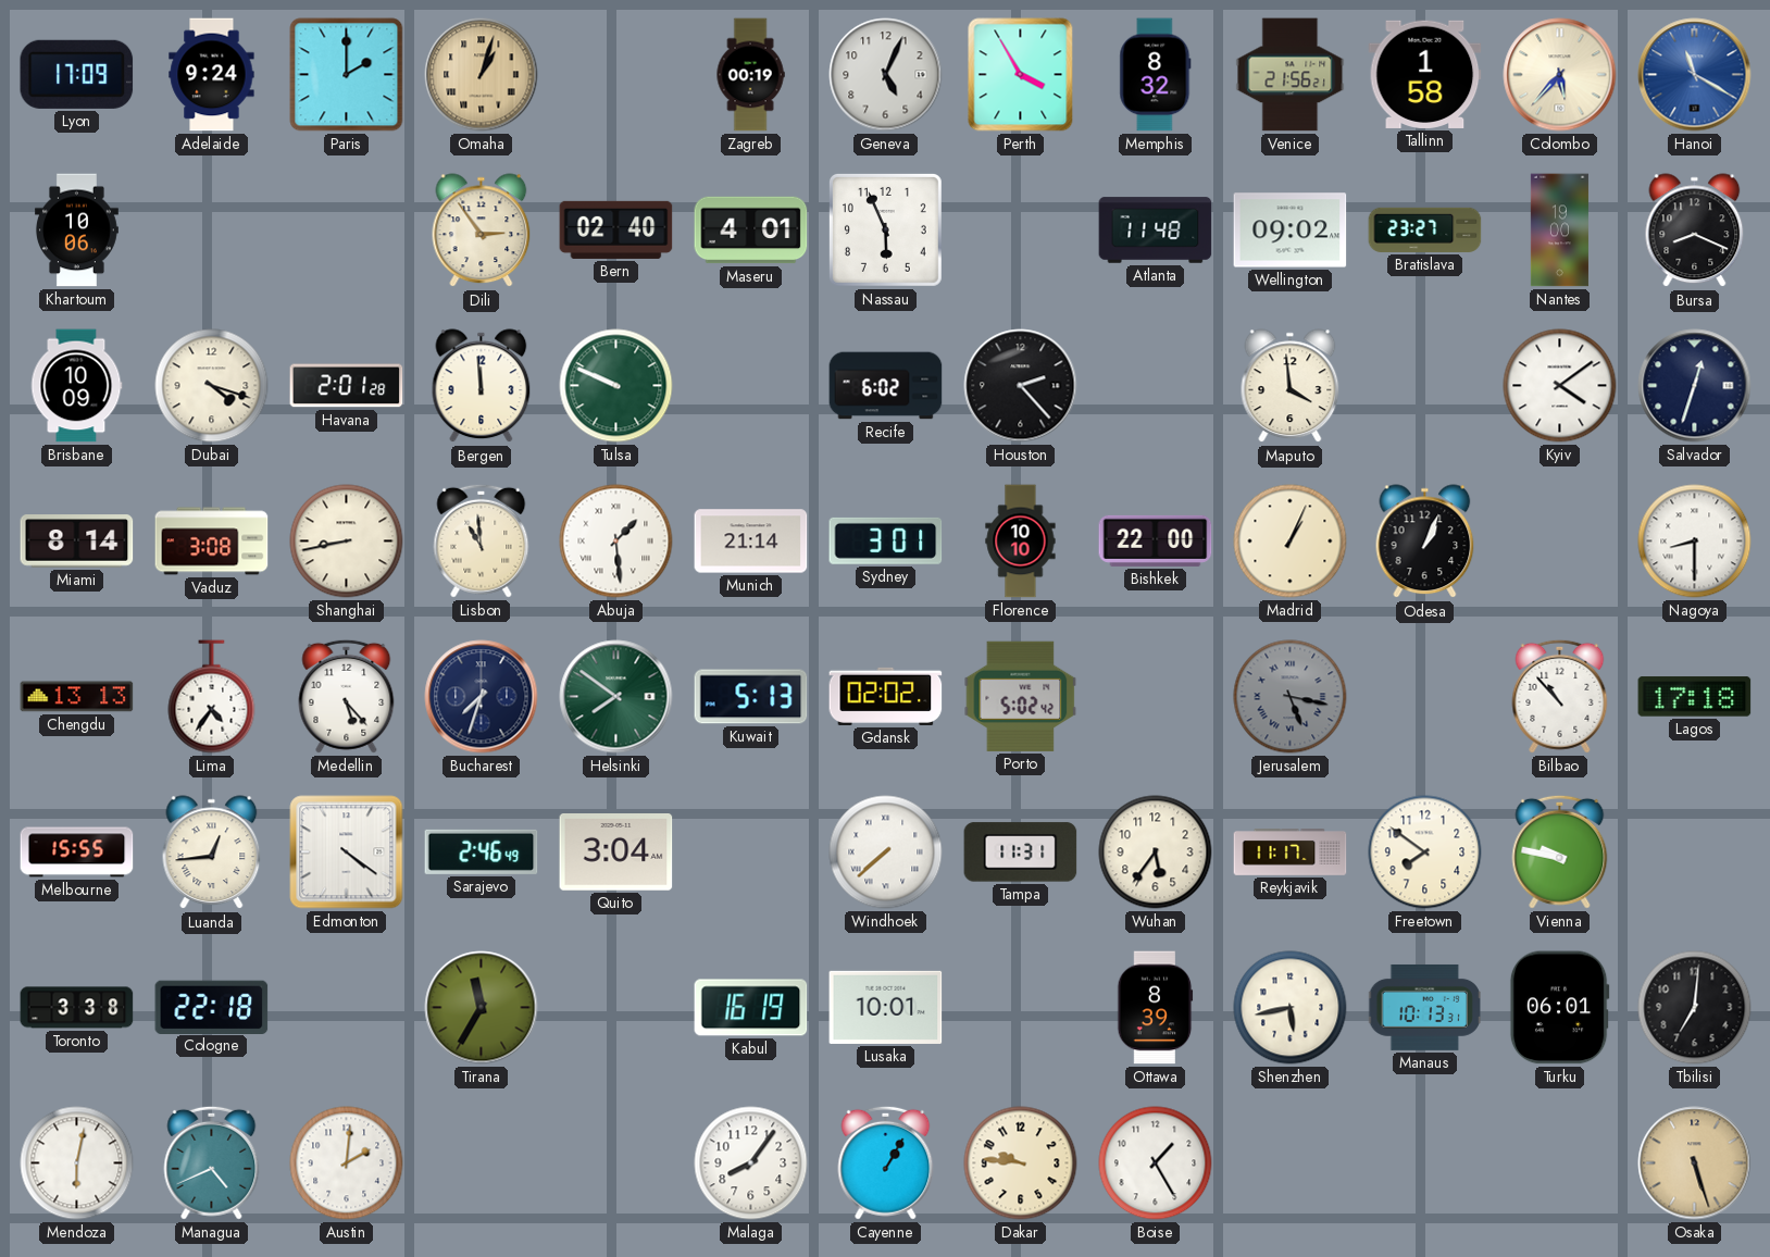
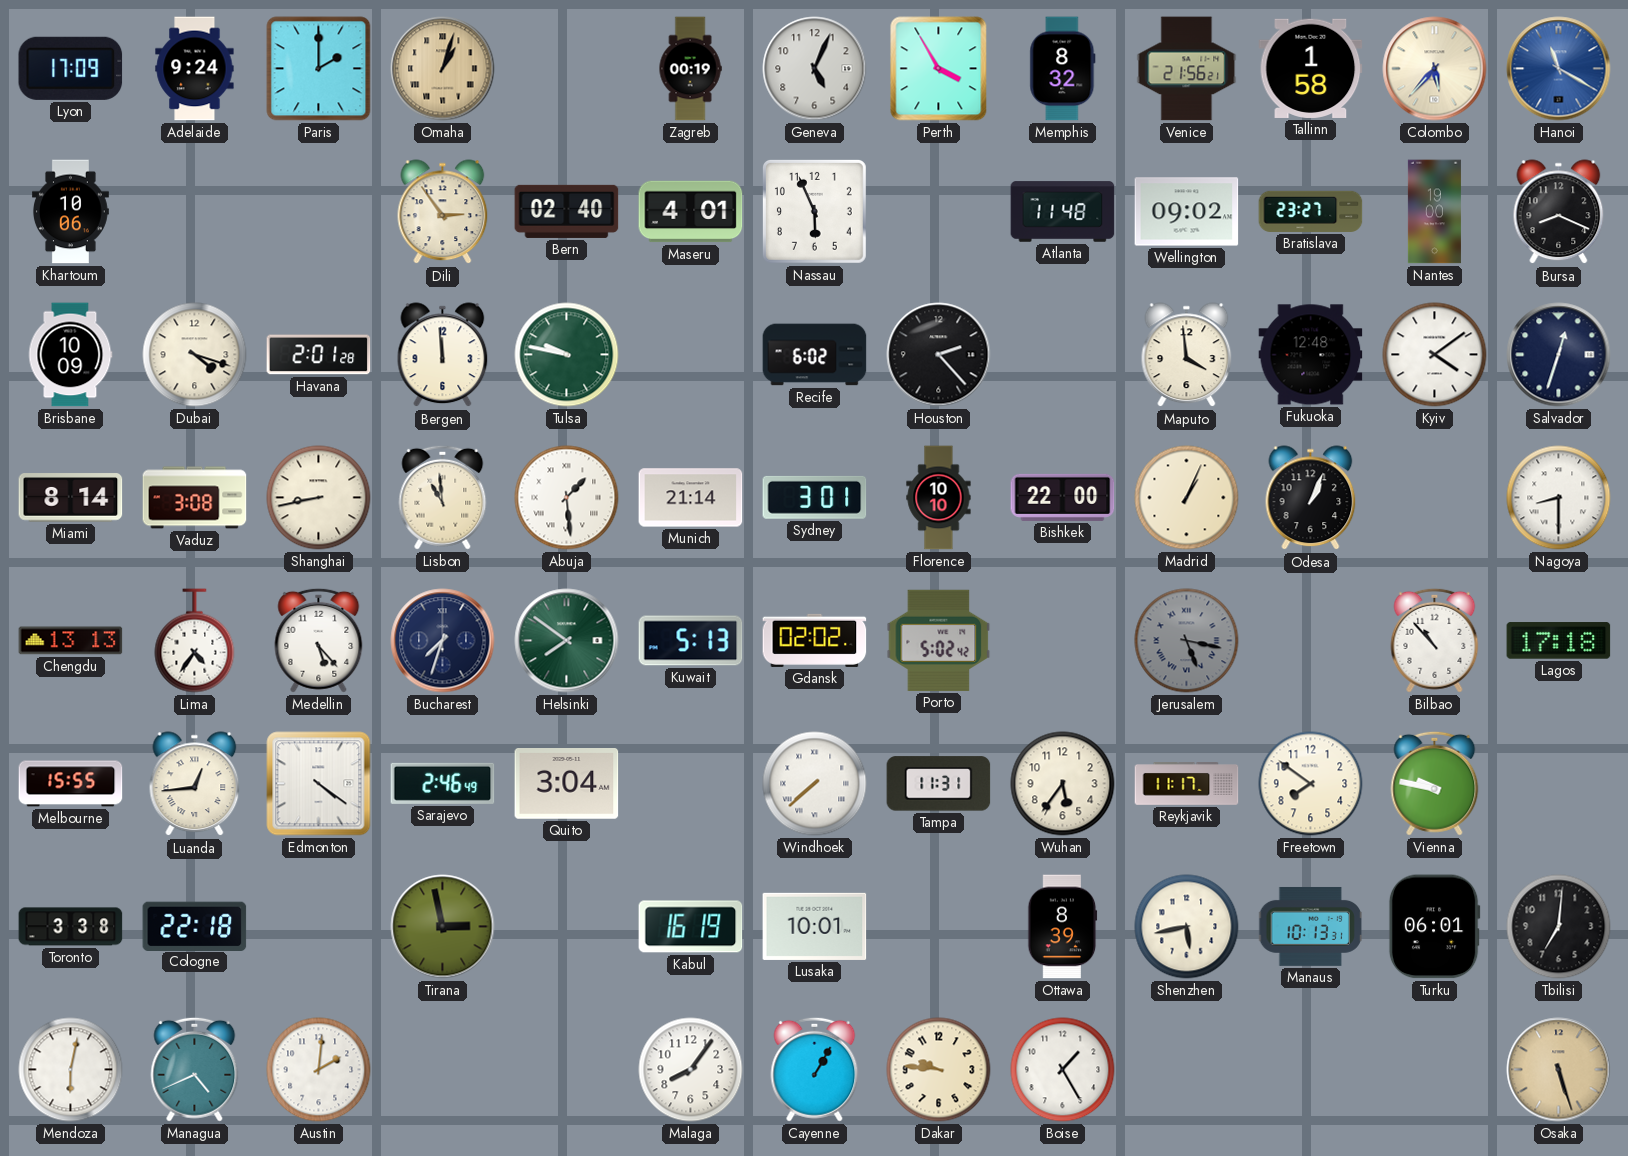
Tulsa: 9:49 -> 9:47 (567, 355)
Fukuoka: none -> 12:48 (1311, 355)
Tirana: 11:35 -> 2:58 (443, 927)
